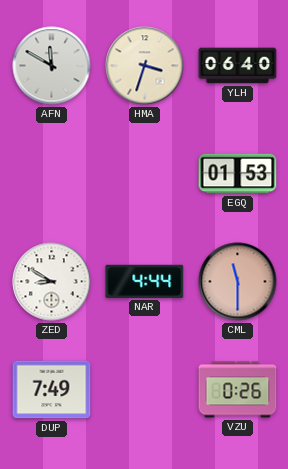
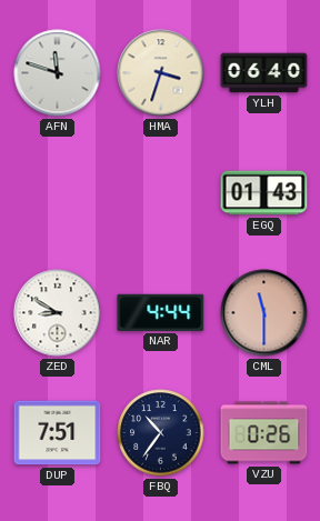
AFN: 11:50 -> 11:48 (58, 73)
EGQ: 01:53 -> 01:43 (264, 193)
DUP: 7:49 -> 7:51 (58, 433)
FBQ: none -> 10:36 (161, 433)
